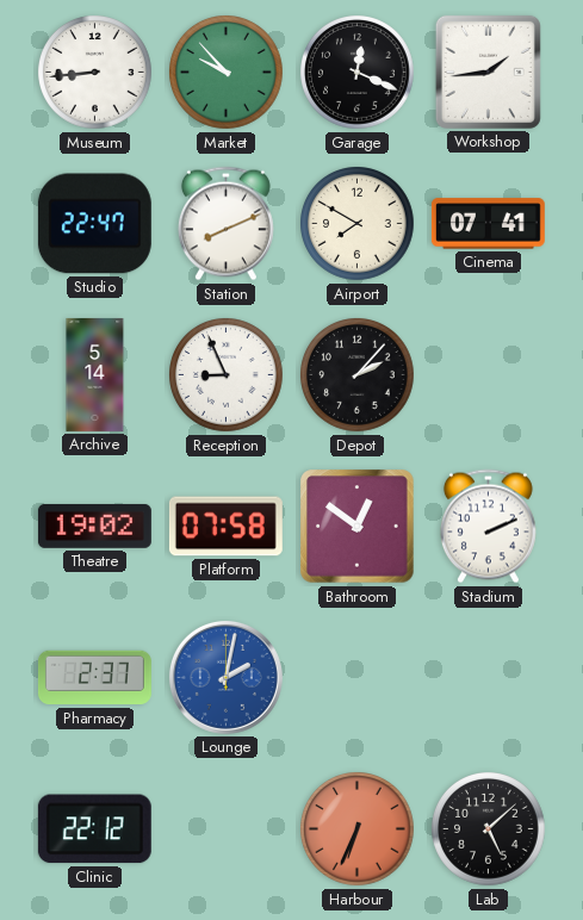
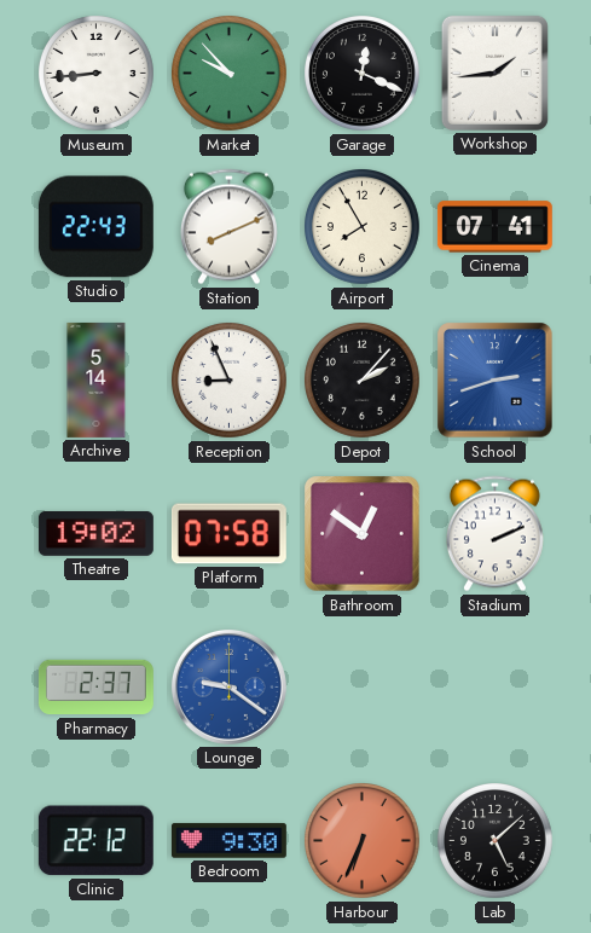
Studio: 22:47 -> 22:43 (95, 227)
Airport: 7:50 -> 7:55 (363, 227)
School: none -> 2:42 (496, 381)
Lounge: 2:02 -> 9:21 (228, 686)
Bedroom: none -> 9:30 (228, 841)
